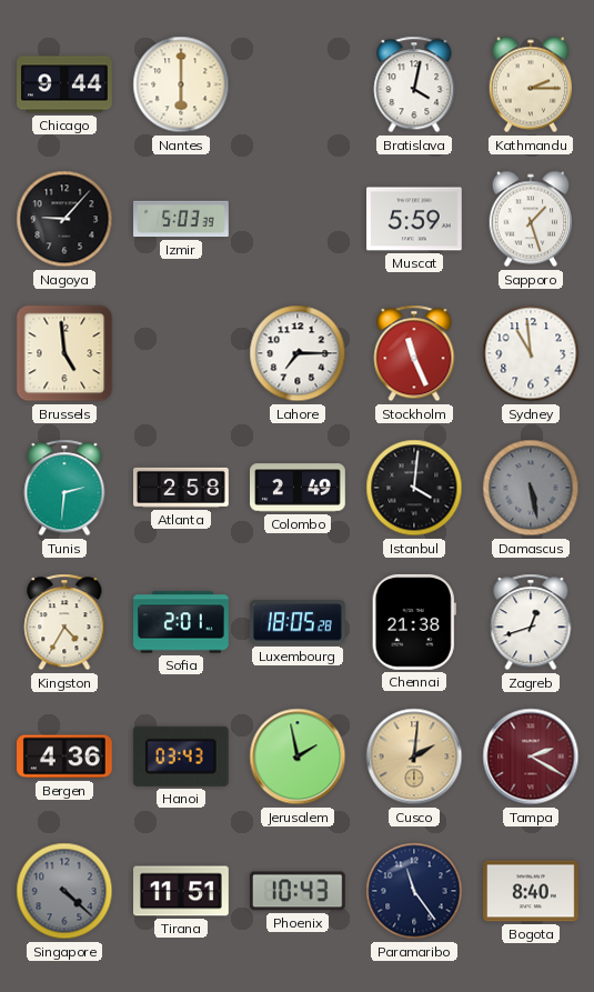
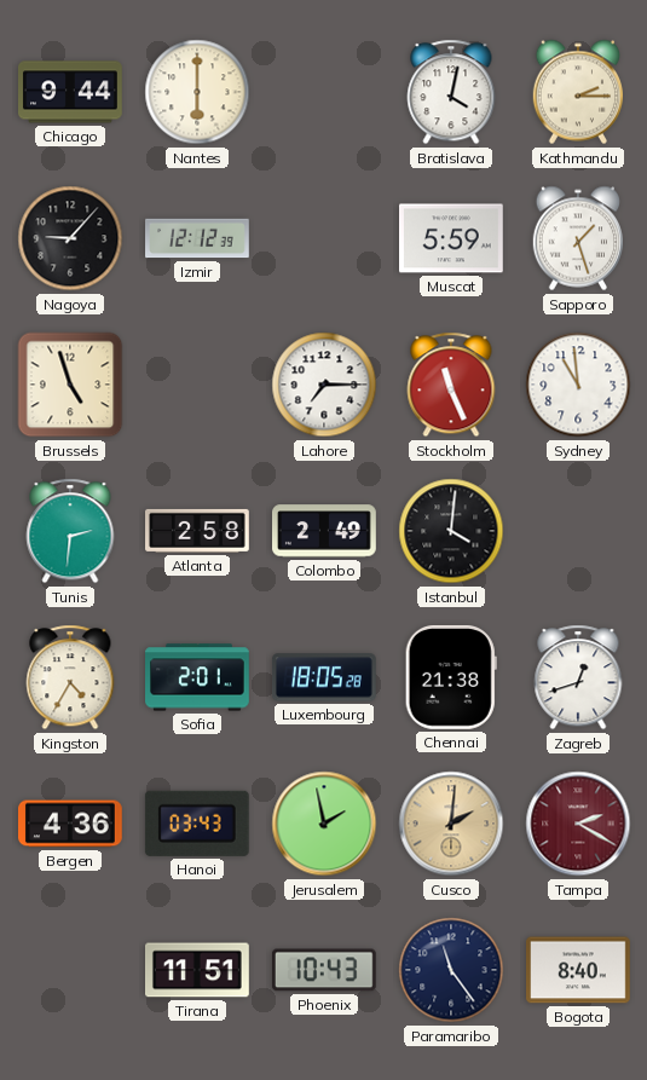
Izmir: 5:03 -> 12:12 (197, 238)
Brussels: 4:59 -> 4:57 (70, 385)
Damascus: 5:28 -> none (531, 488)
Singapore: 4:22 -> none (64, 891)
